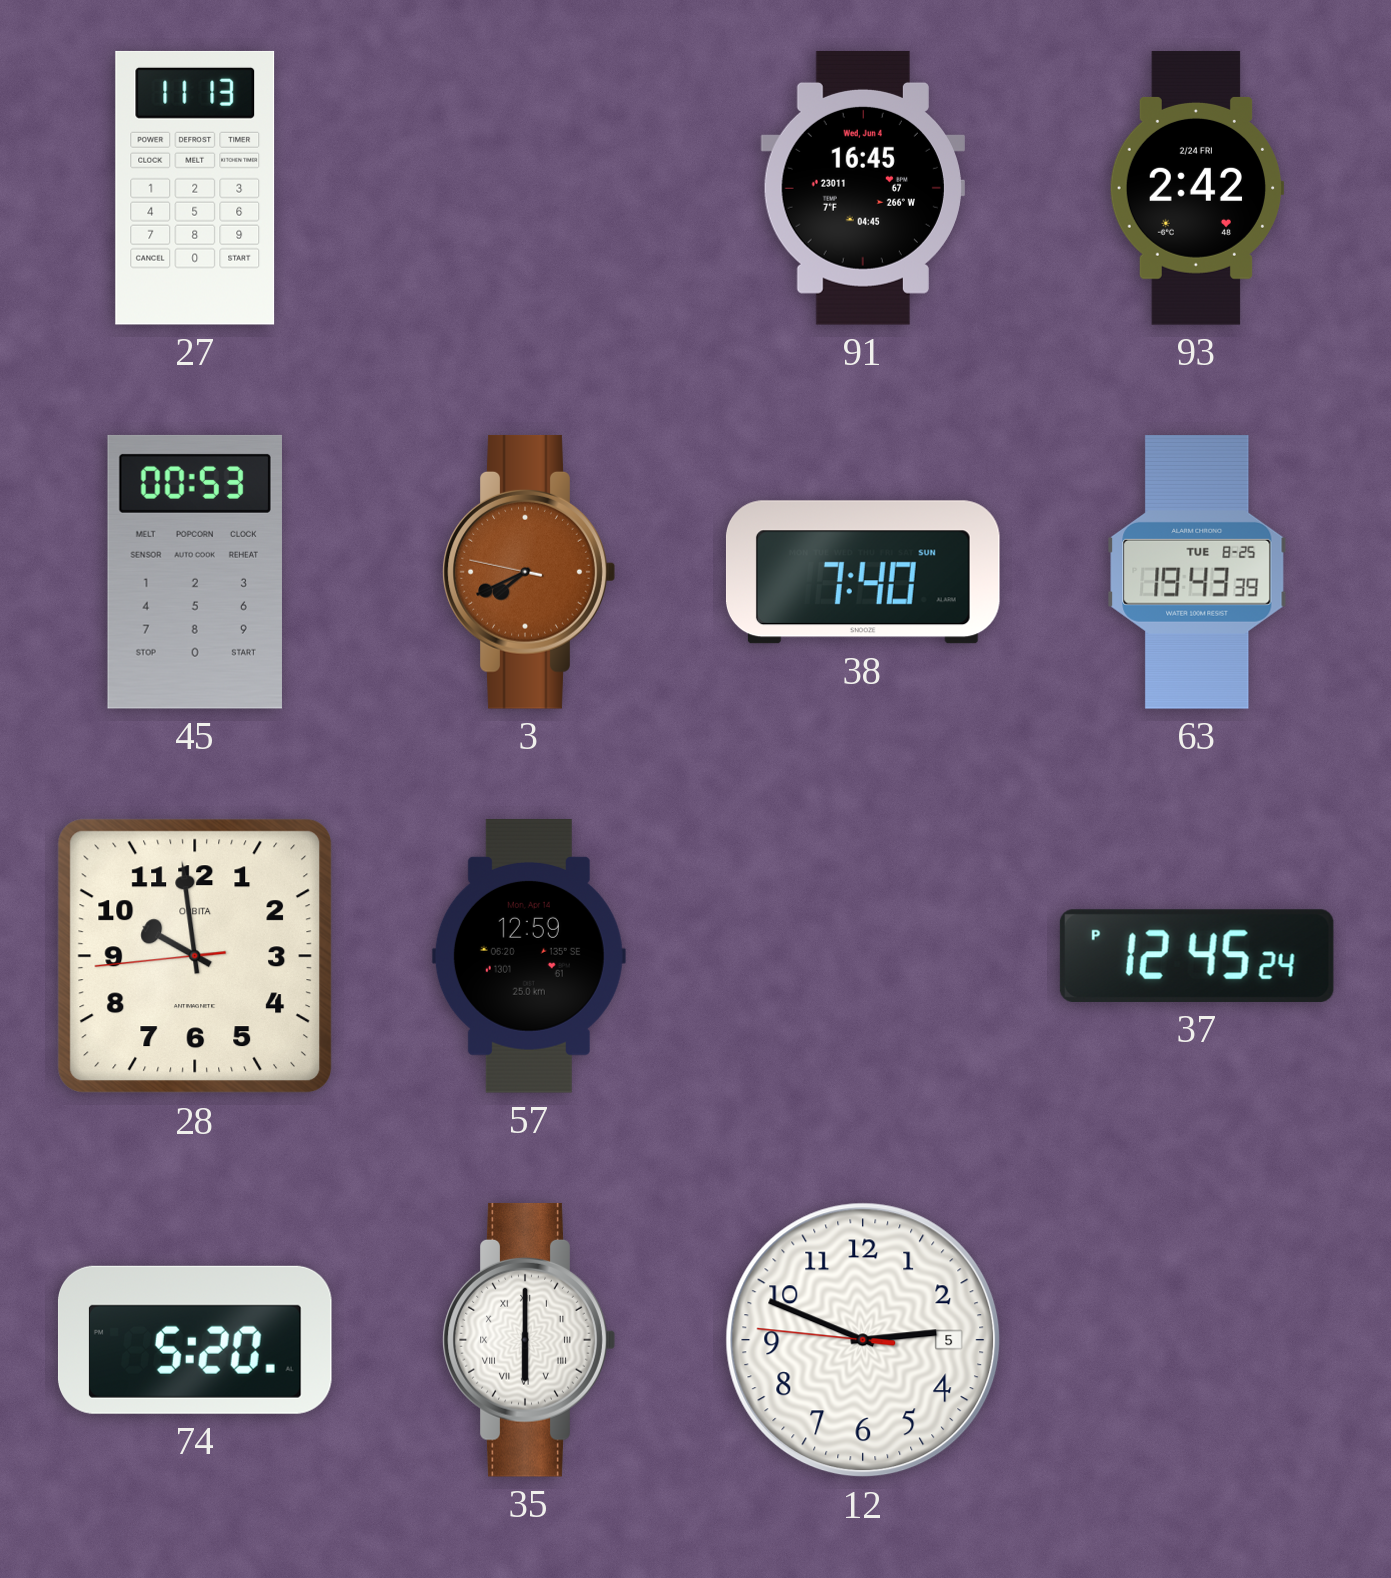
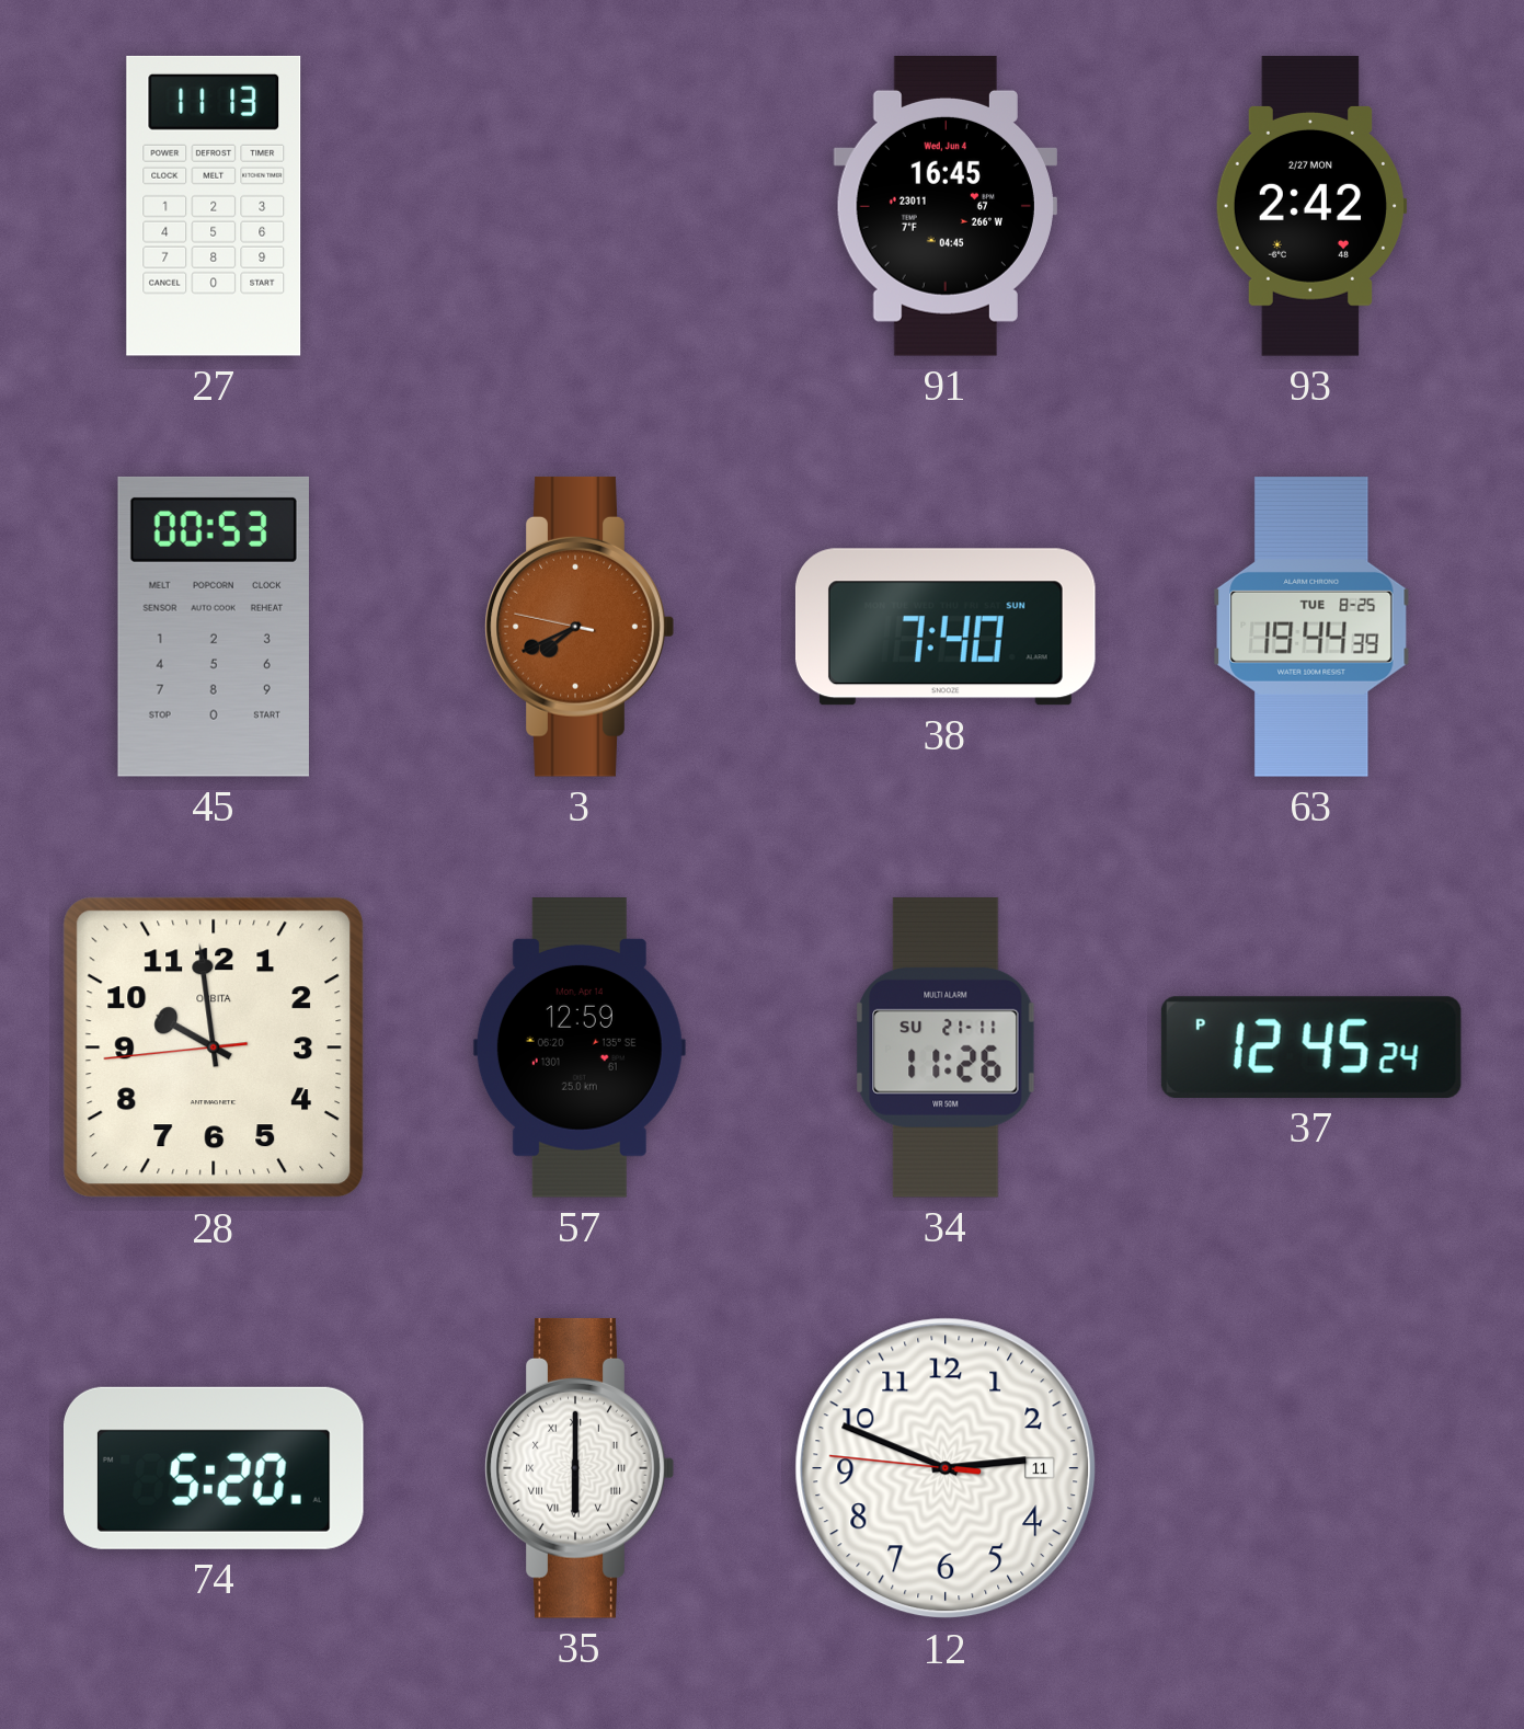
93 date: 2/24 FRI -> 2/27 MON (1311, 206)
63: 19:43 -> 19:44 (1311, 628)
34: none -> 11:26 (947, 1047)
12 date: 5 -> 11 (946, 1468)
